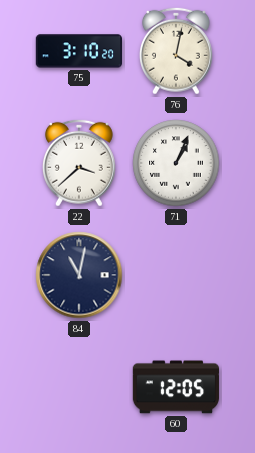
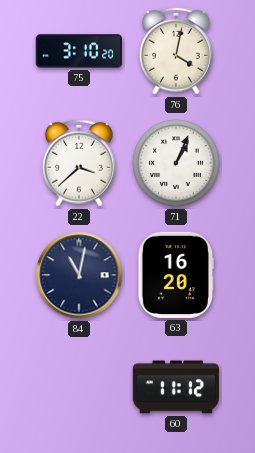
63: none -> 16:20 (175, 275)
60: 12:05 -> 11:12 (176, 387)
